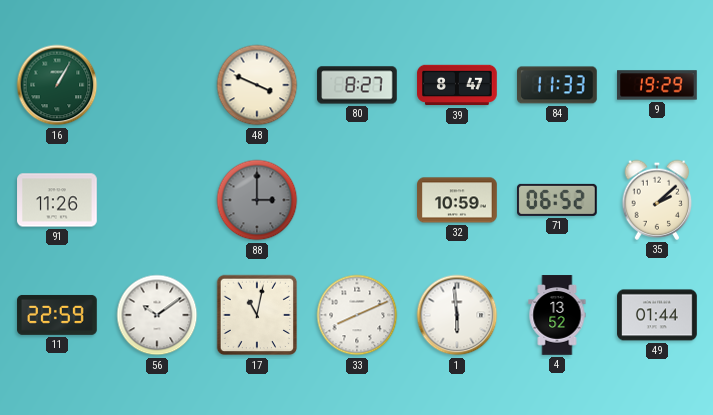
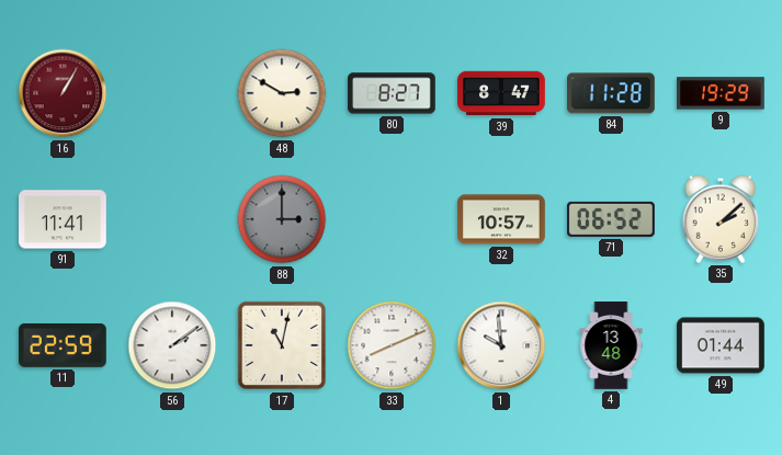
16 dial: green -> burgundy (63, 93)
48: 3:49 -> 2:50 (282, 93)
84: 11:33 -> 11:28 (612, 93)
91: 11:26 -> 11:41 (63, 219)
32: 10:59 -> 10:57 (501, 219)
56: 10:09 -> 2:09 (172, 345)
1: 5:59 -> 9:59 (501, 345)
4: 13:52 -> 13:48 (611, 345)
